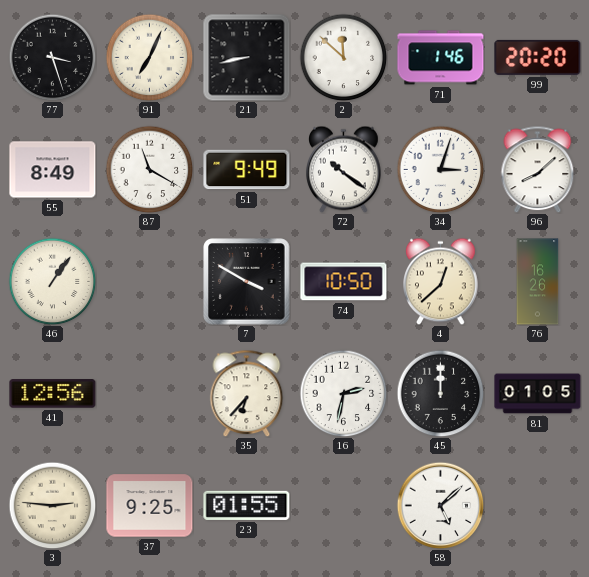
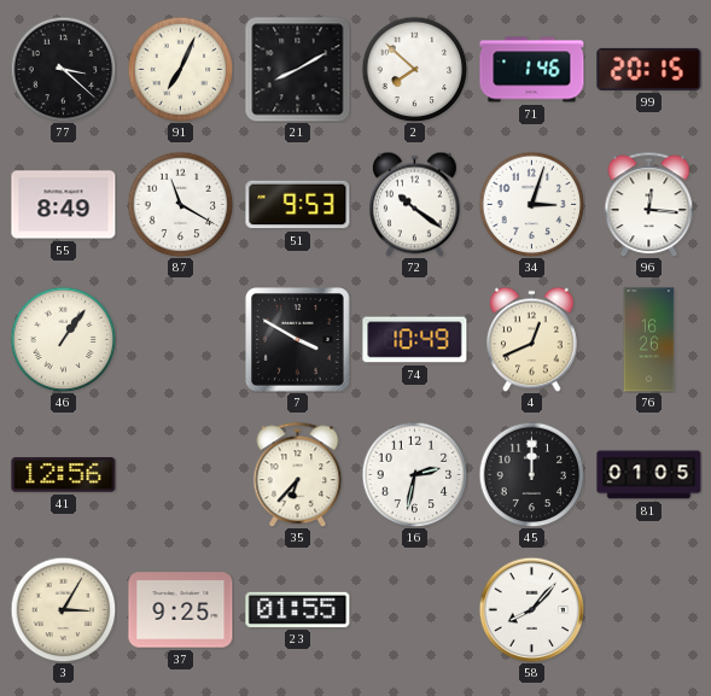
77: 3:27 -> 3:22 (63, 69)
21: 8:43 -> 8:10 (298, 70)
2: 11:52 -> 7:52 (414, 69)
99: 20:20 -> 20:15 (649, 69)
51: 9:49 -> 9:53 (298, 205)
96: 8:08 -> 12:16 (649, 204)
74: 10:50 -> 10:49 (415, 340)
4: 12:38 -> 12:41 (532, 339)
3: 2:46 -> 3:05 (63, 609)
58: 5:08 -> 8:07 (531, 609)
